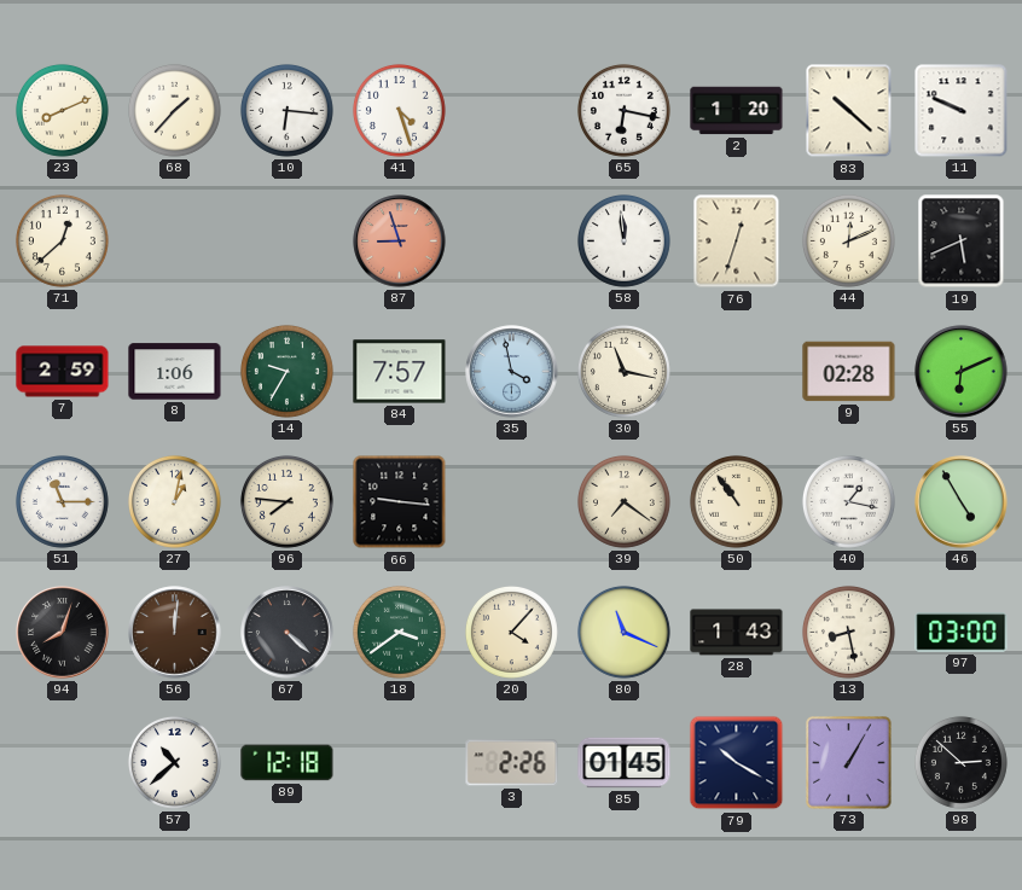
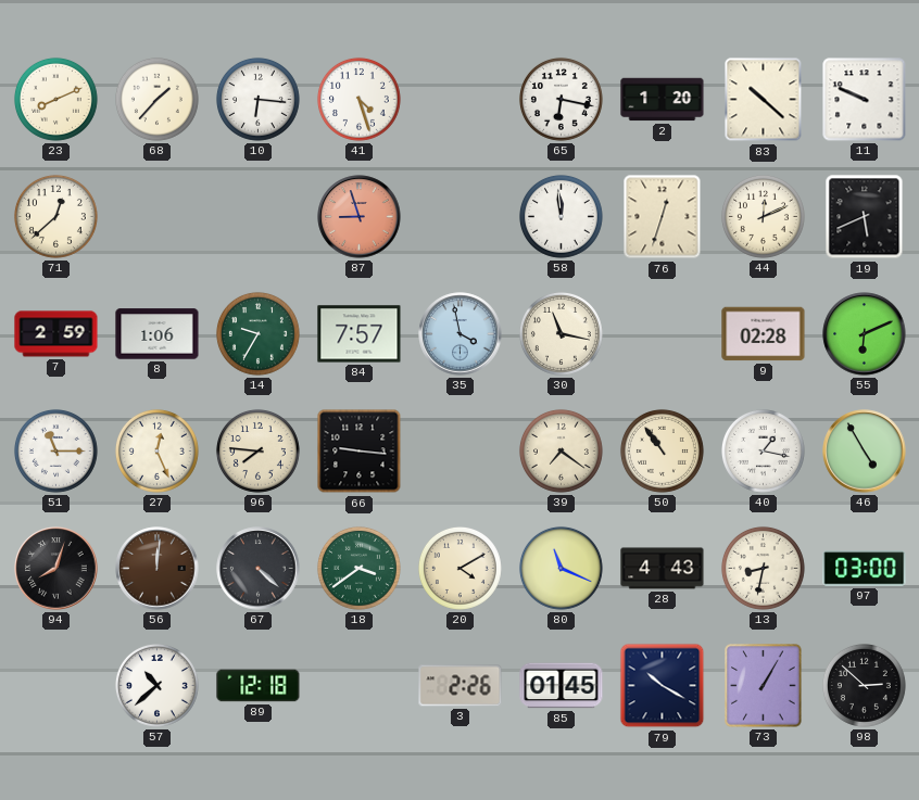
27: 1:02 -> 12:26 (156, 450)
20: 4:07 -> 4:10 (459, 568)
28: 1:43 -> 4:43 (663, 569)
13: 8:28 -> 8:32 (763, 568)
